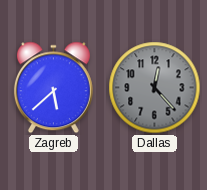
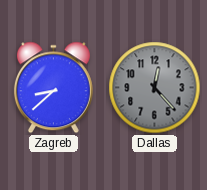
Zagreb: 5:38 -> 8:38 (53, 88)
